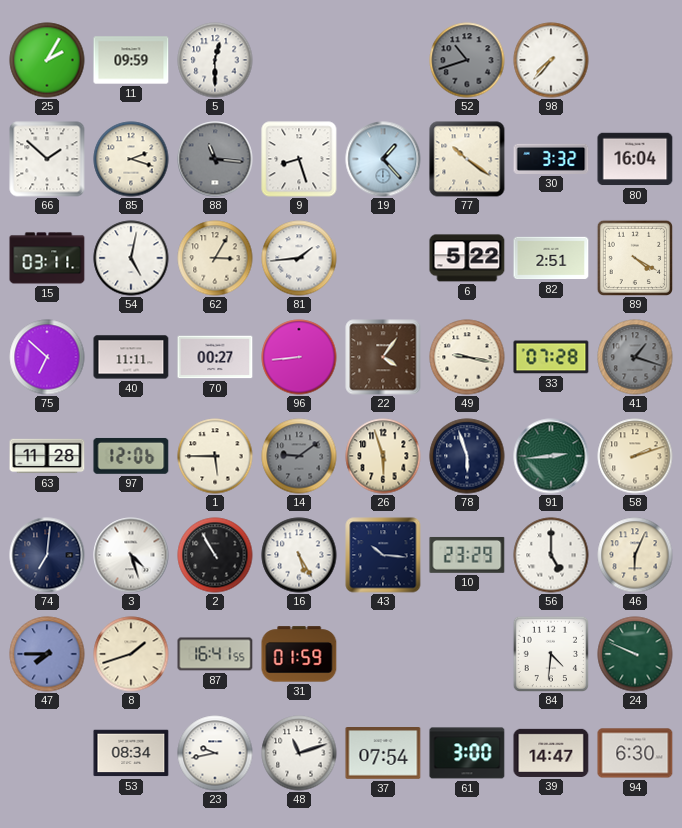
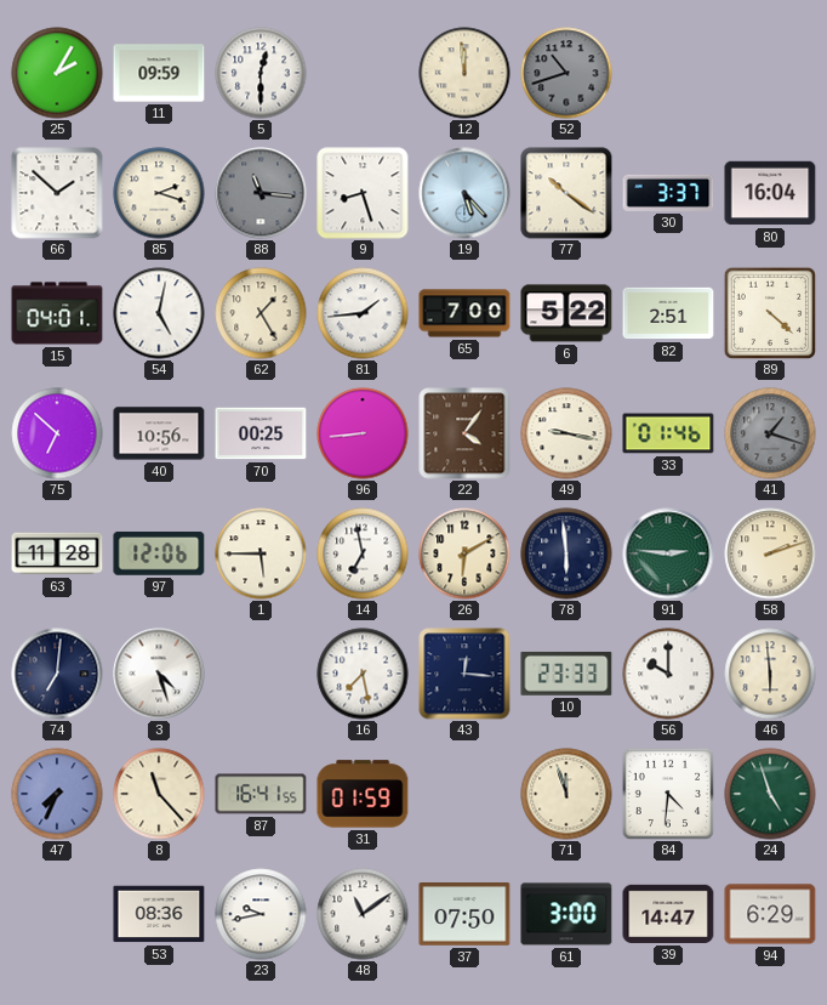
12: none -> 11:59 (464, 73)
98: 7:37 -> none (551, 60)
19: 1:23 -> 5:23 (464, 193)
30: 3:32 -> 3:37 (668, 193)
15: 03:11 -> 04:01 (57, 313)
62: 3:05 -> 1:25 (261, 313)
65: none -> 7:00 (464, 313)
89: 4:20 -> 4:22 (769, 312)
40: 11:11 -> 10:56 (159, 433)
70: 00:27 -> 00:25 (261, 433)
33: 07:28 -> 01:46 (668, 433)
14: 9:09 -> 6:58 (363, 553)
14 dial: grey -> white (363, 553)
26: 5:57 -> 6:10 (464, 553)
78: 5:57 -> 5:59 (566, 553)
91: 2:44 -> 2:46 (668, 553)
2: 10:55 -> none (215, 555)
16: 5:25 -> 7:28 (363, 674)
43: 10:16 -> 12:16 (464, 674)
10: 23:29 -> 23:33 (566, 674)
56: 5:00 -> 10:00 (668, 674)
46: 6:04 -> 5:59 (770, 674)
47: 7:45 -> 7:34 (57, 794)
8: 1:42 -> 11:23 (159, 794)
71: none -> 11:57 (566, 794)
24: 9:49 -> 4:57 (770, 794)
53: 08:34 -> 08:36 (159, 914)
48: 11:12 -> 11:09 (363, 914)
37: 07:54 -> 07:50 (464, 915)
94: 6:30 -> 6:29 (770, 914)
